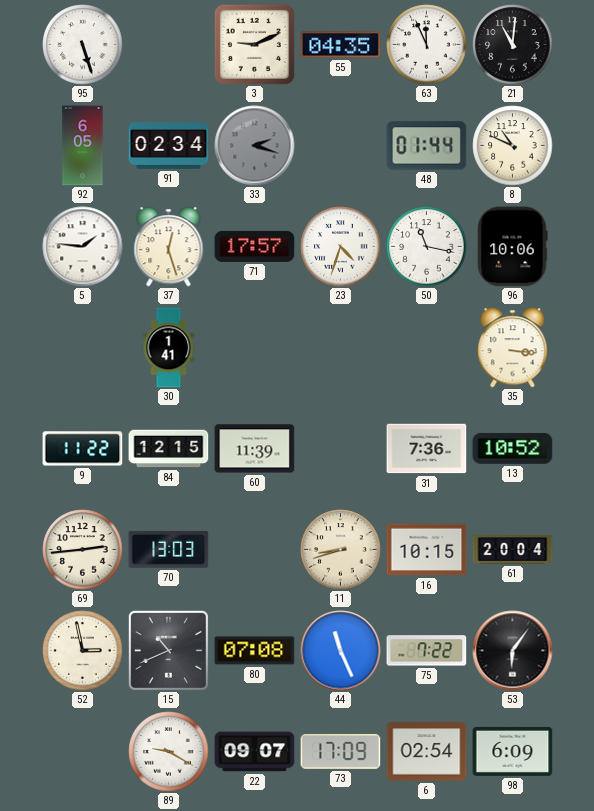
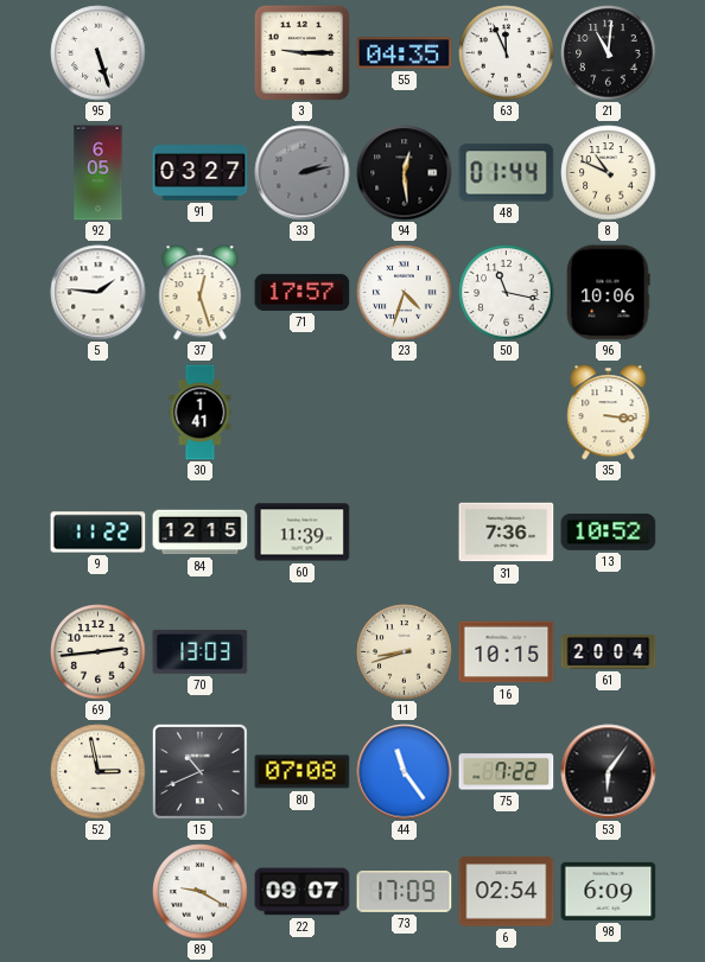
3: 9:11 -> 9:15 (301, 52)
91: 02:34 -> 03:27 (201, 173)
33: 2:18 -> 2:13 (303, 173)
94: none -> 12:29 (405, 173)
44: 11:26 -> 11:24 (405, 772)
